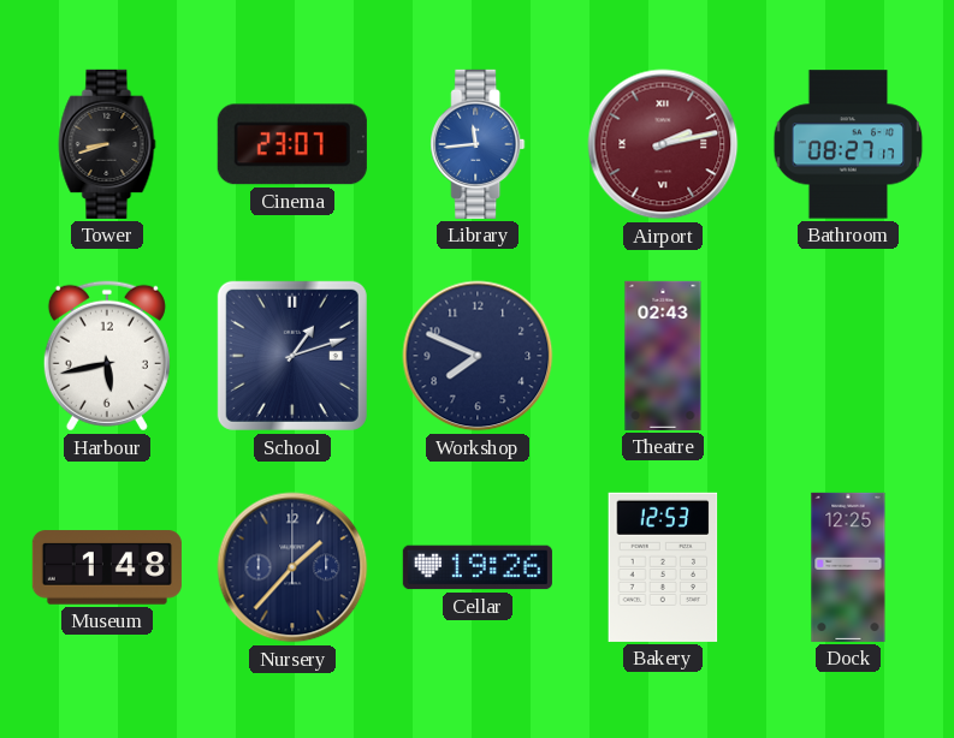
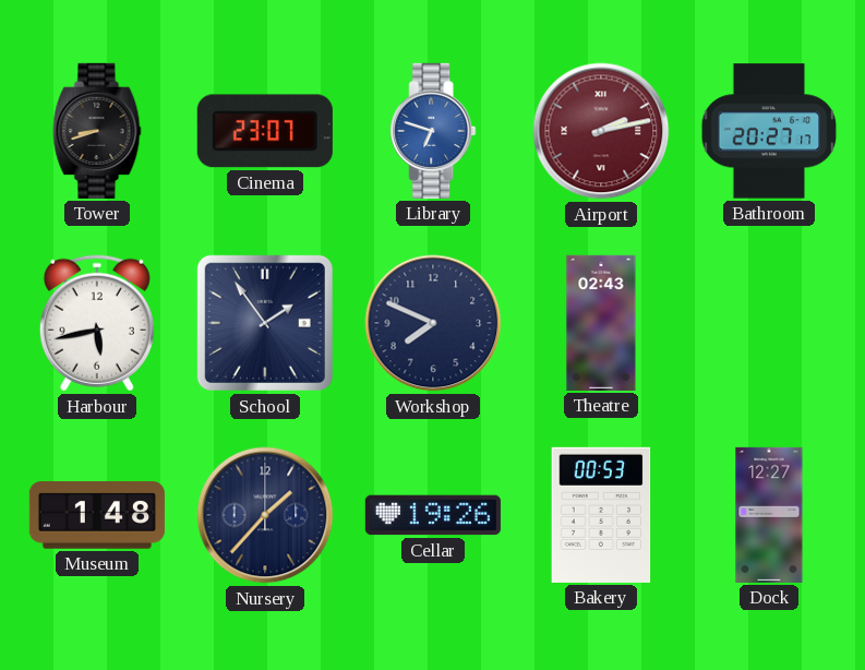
Library: 11:44 -> 6:48 (433, 131)
Bathroom: 08:27 -> 20:27 (769, 131)
School: 1:12 -> 1:54 (265, 323)
Bakery: 12:53 -> 00:53 (601, 515)
Dock: 12:25 -> 12:27 (769, 515)
